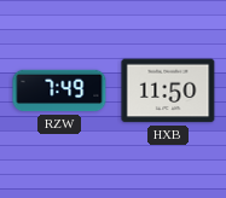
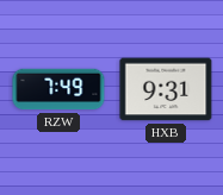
HXB: 11:50 -> 9:31 (166, 89)
